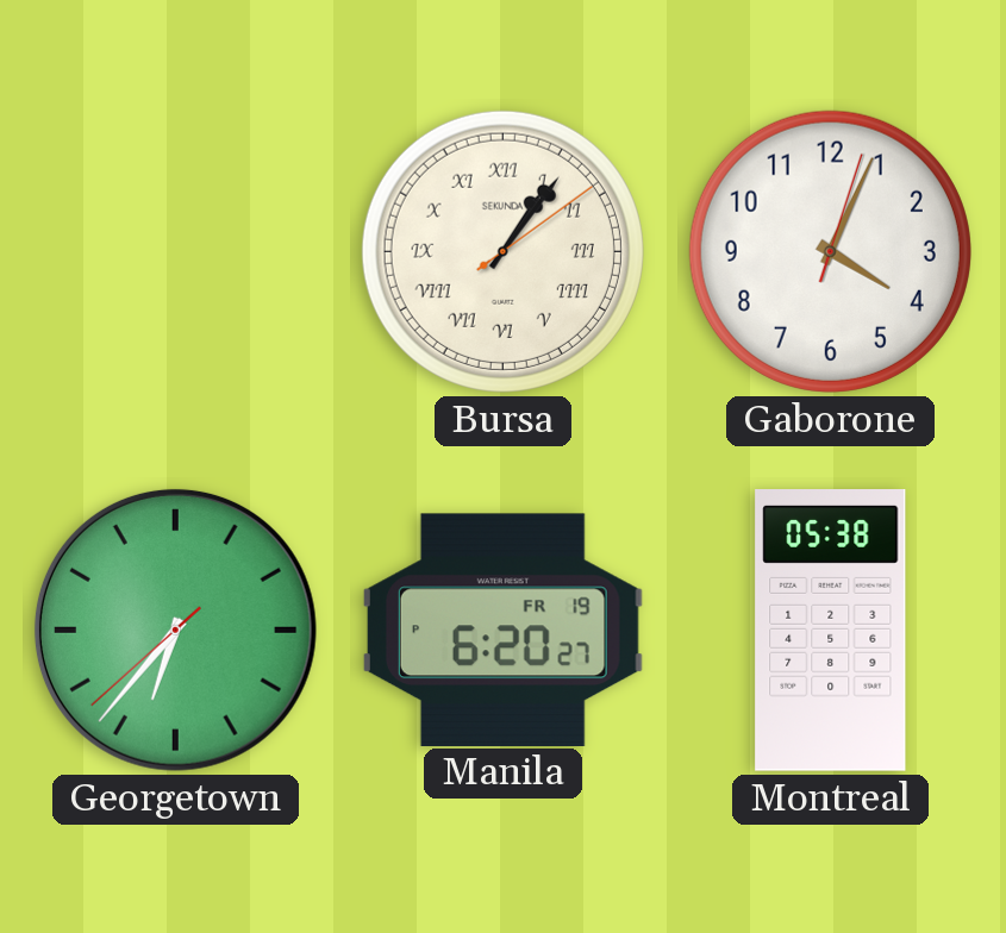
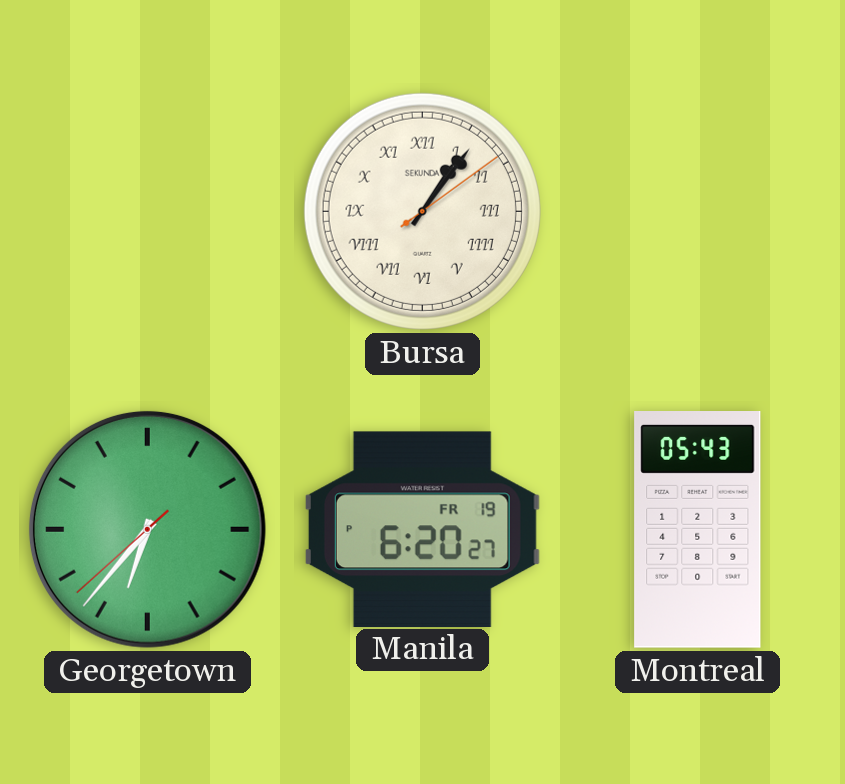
Gaborone: 4:04 -> none (830, 251)
Montreal: 05:38 -> 05:43 (698, 530)
